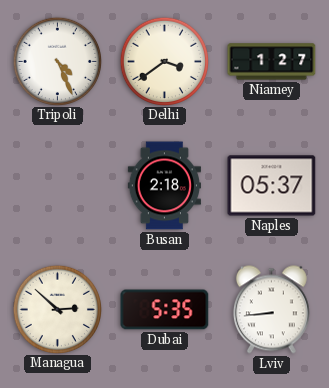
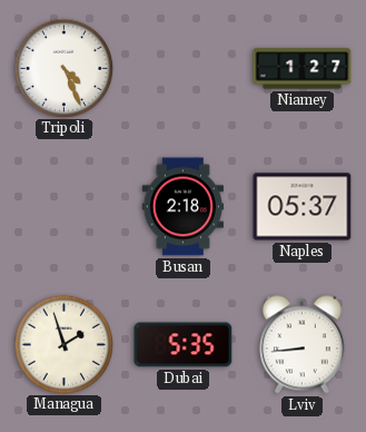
Delhi: 3:39 -> none (164, 61)
Managua: 2:52 -> 1:57 (63, 344)
